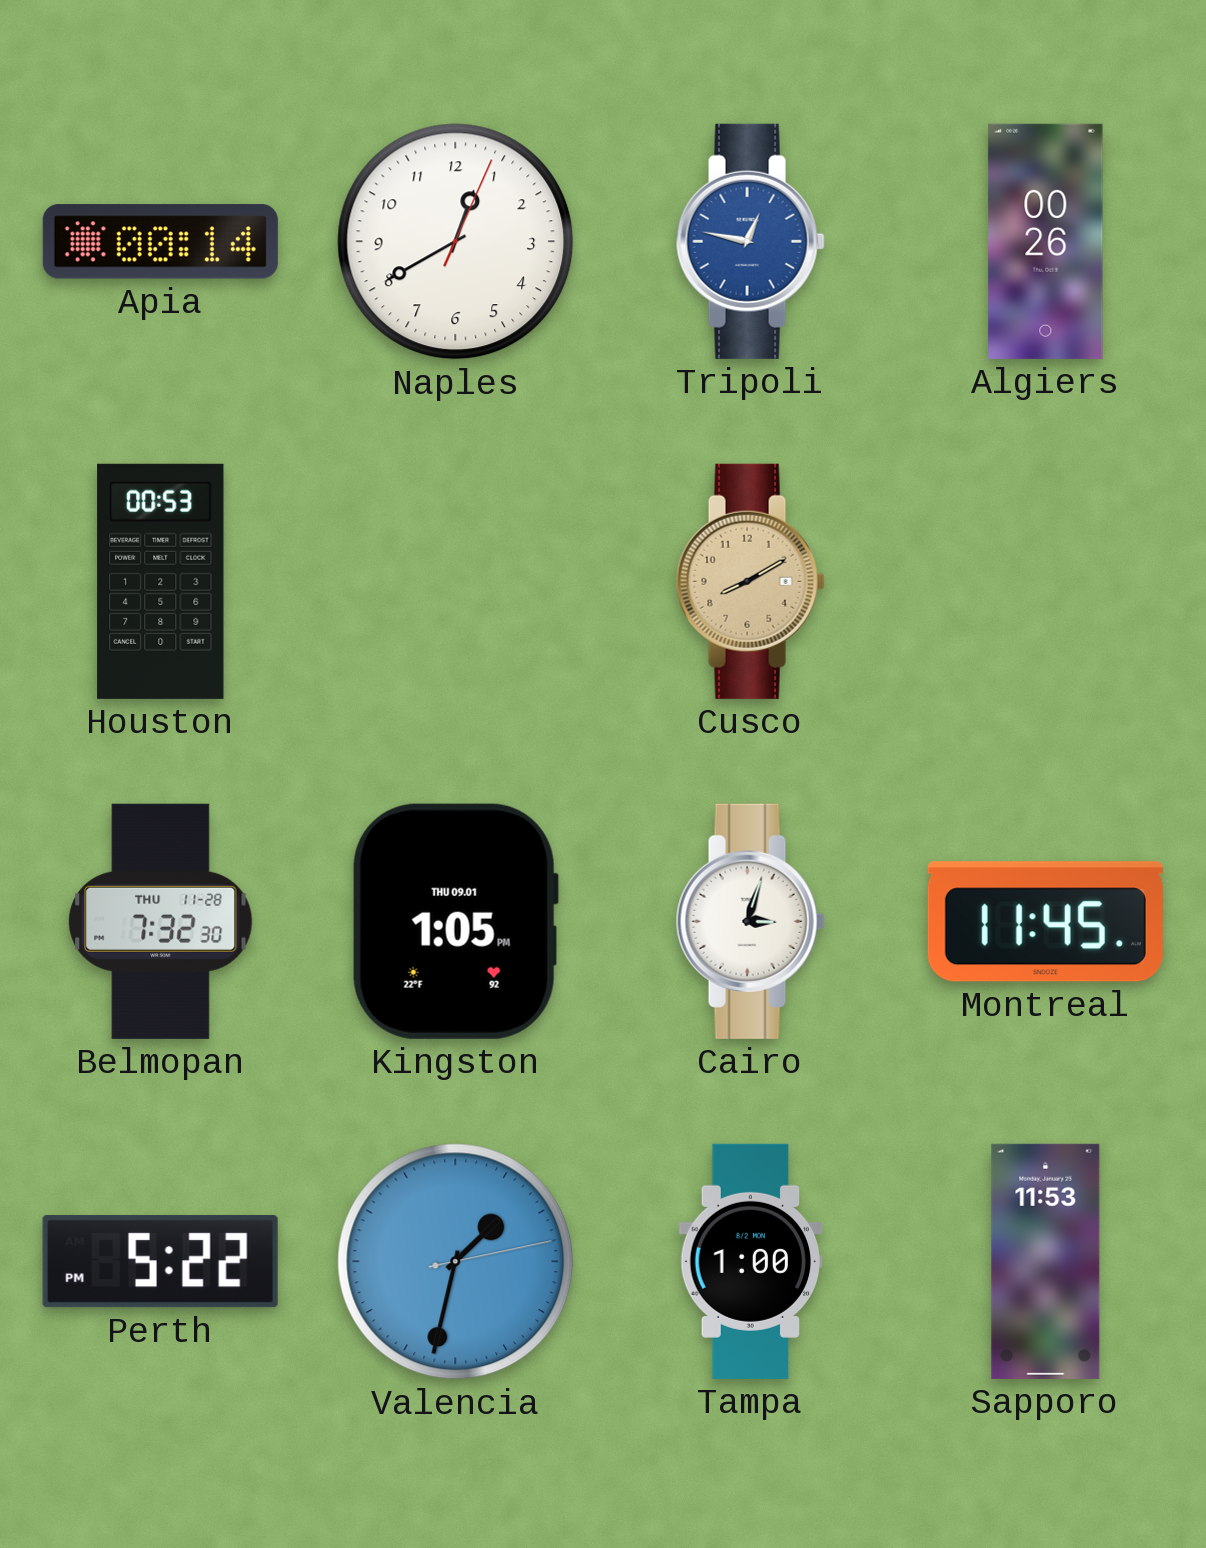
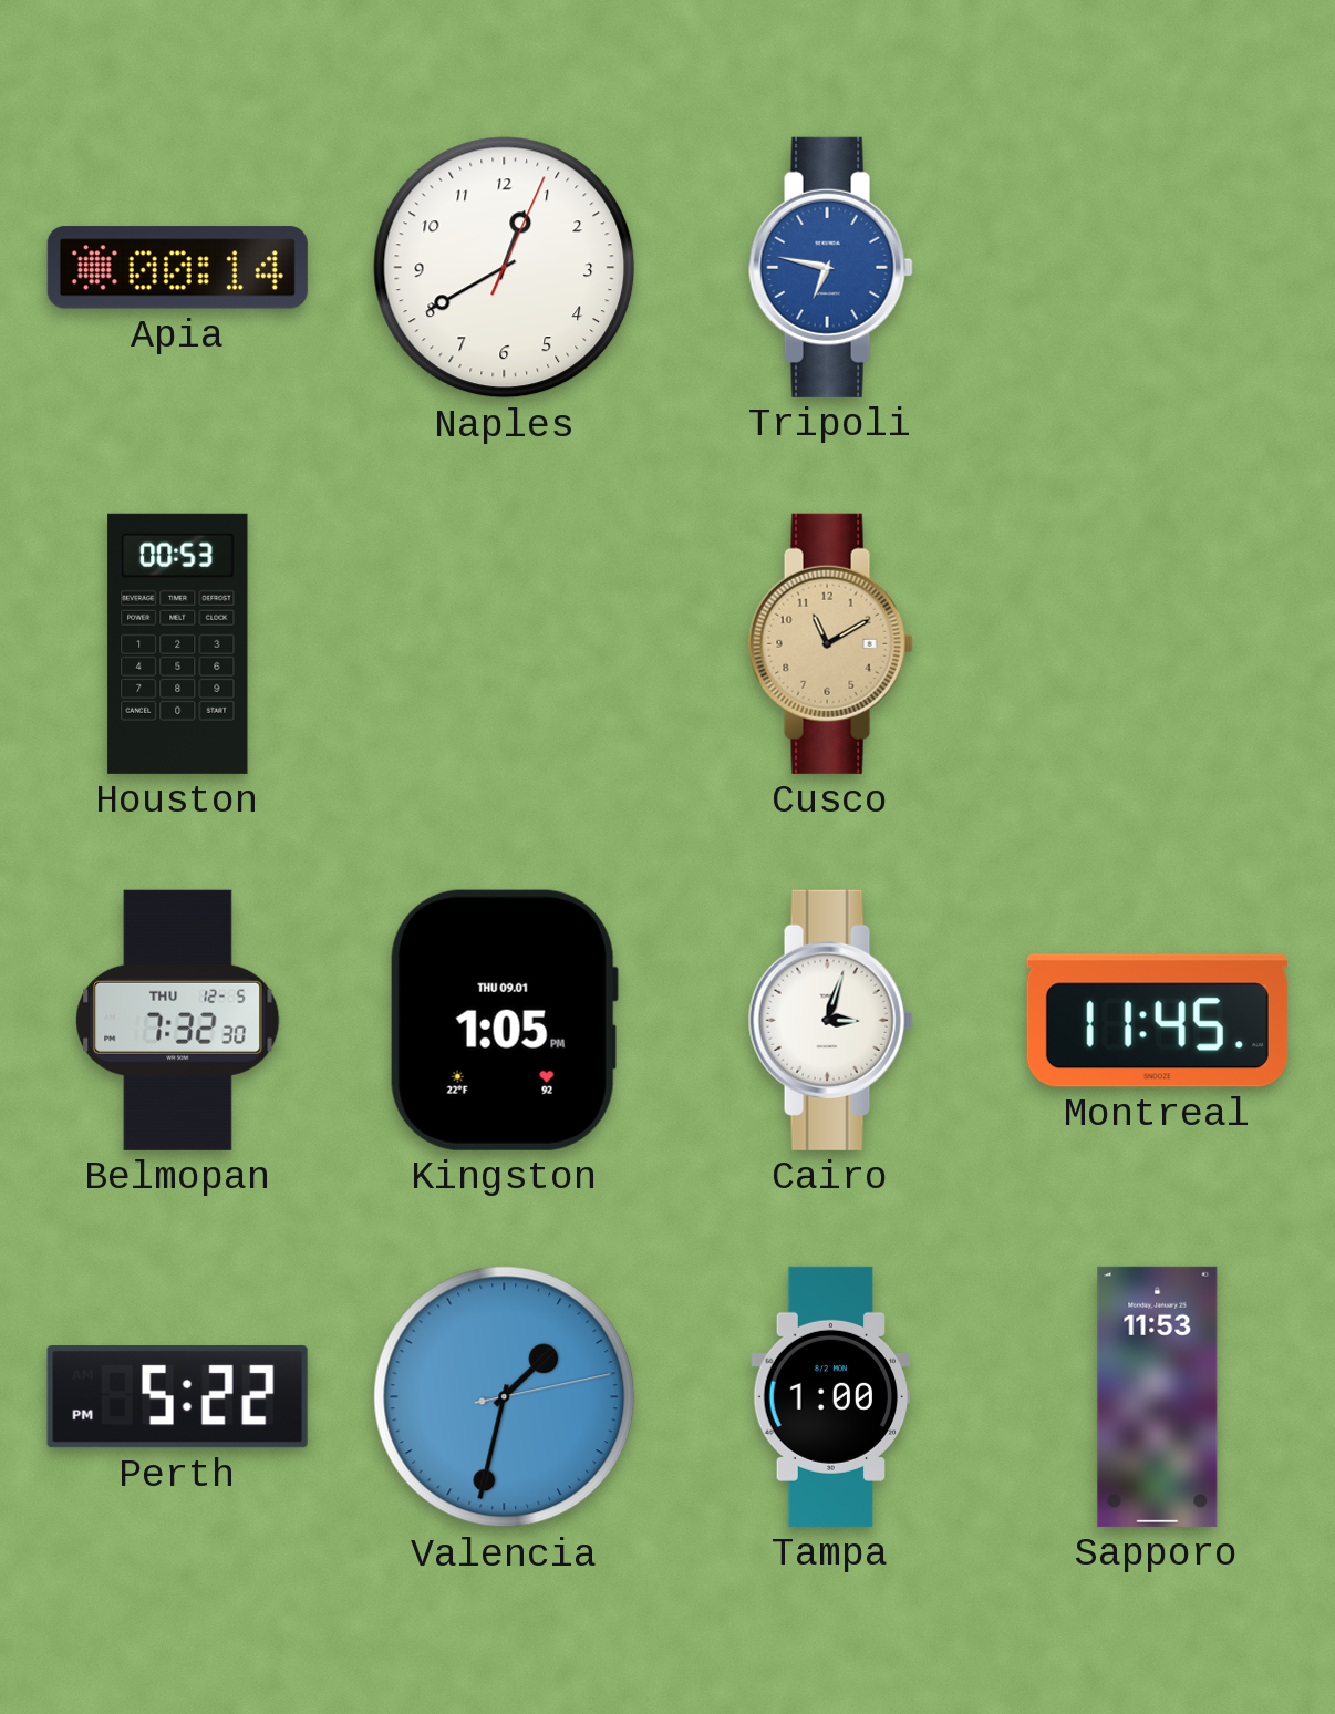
Tripoli: 12:47 -> 6:47 (830, 267)
Algiers: 00:26 -> none (1046, 241)
Cusco: 8:10 -> 11:10 (830, 643)
Belmopan date: THU 11-28 -> THU 12-5 (178, 1020)
